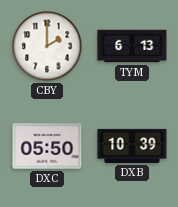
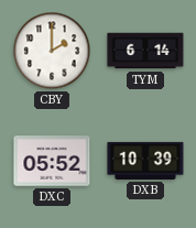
TYM: 6:13 -> 6:14 (145, 51)
DXC: 05:50 -> 05:52 (52, 161)
